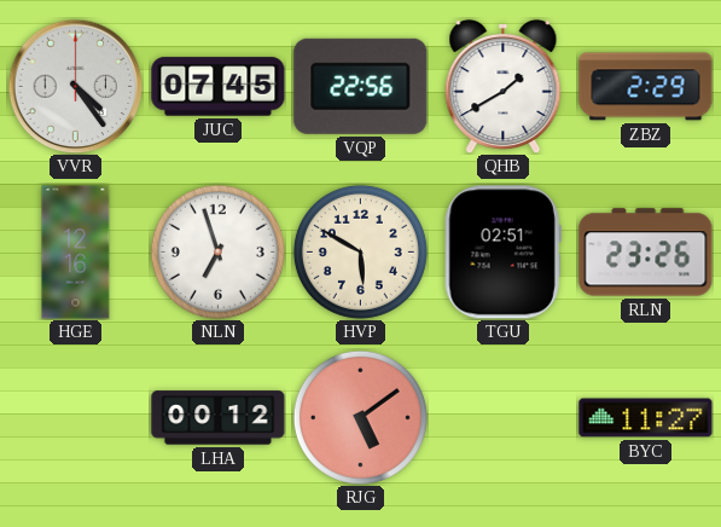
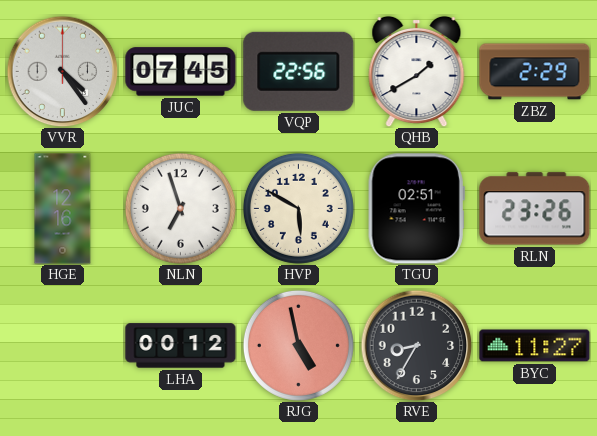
RJG: 5:09 -> 4:58 (298, 345)
RVE: none -> 8:35 (416, 345)
